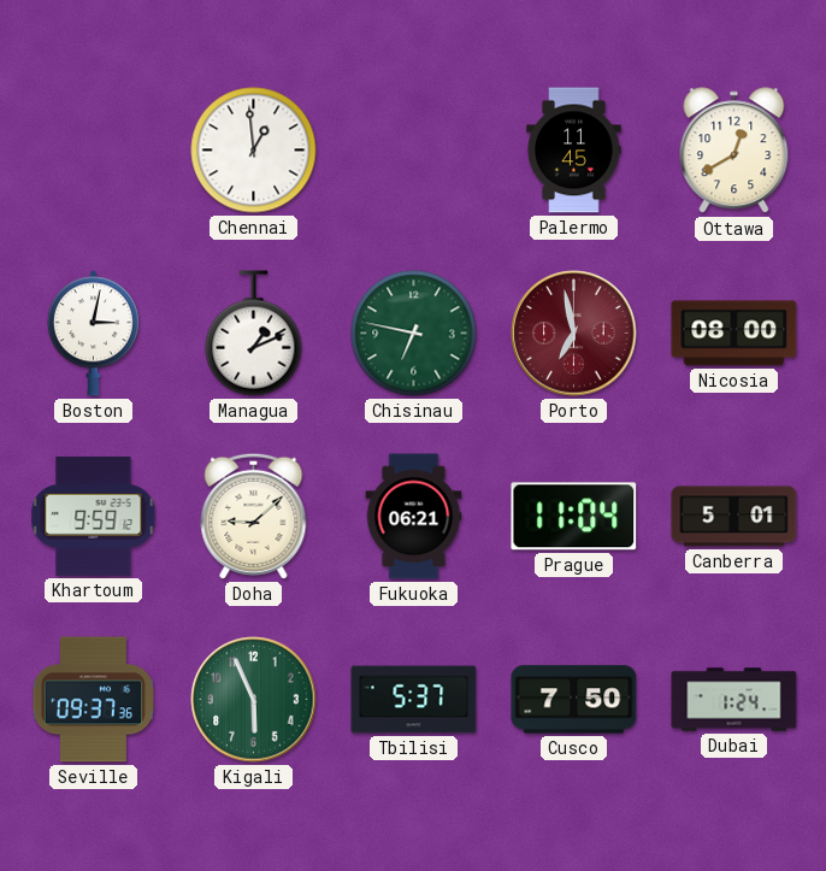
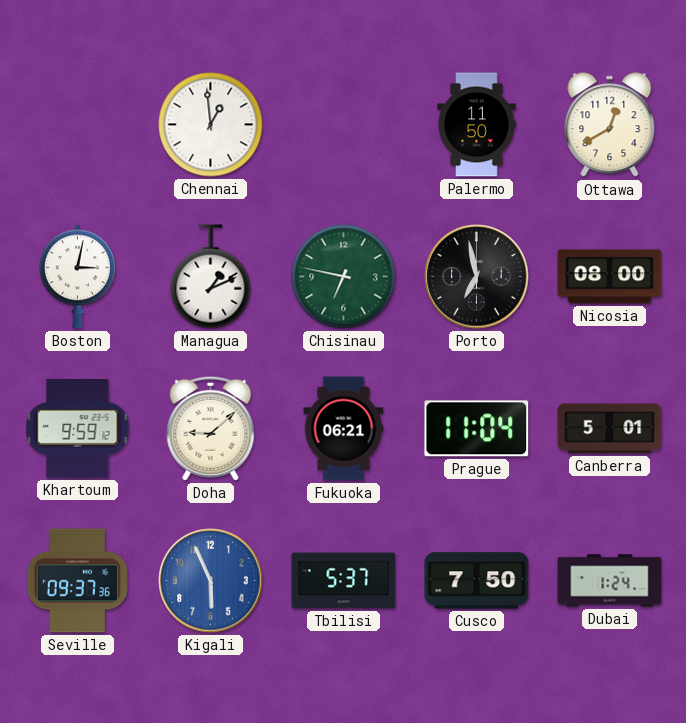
Palermo: 11:45 -> 11:50 (477, 125)
Porto dial: burgundy -> black (477, 277)
Kigali dial: green -> blue (211, 581)
